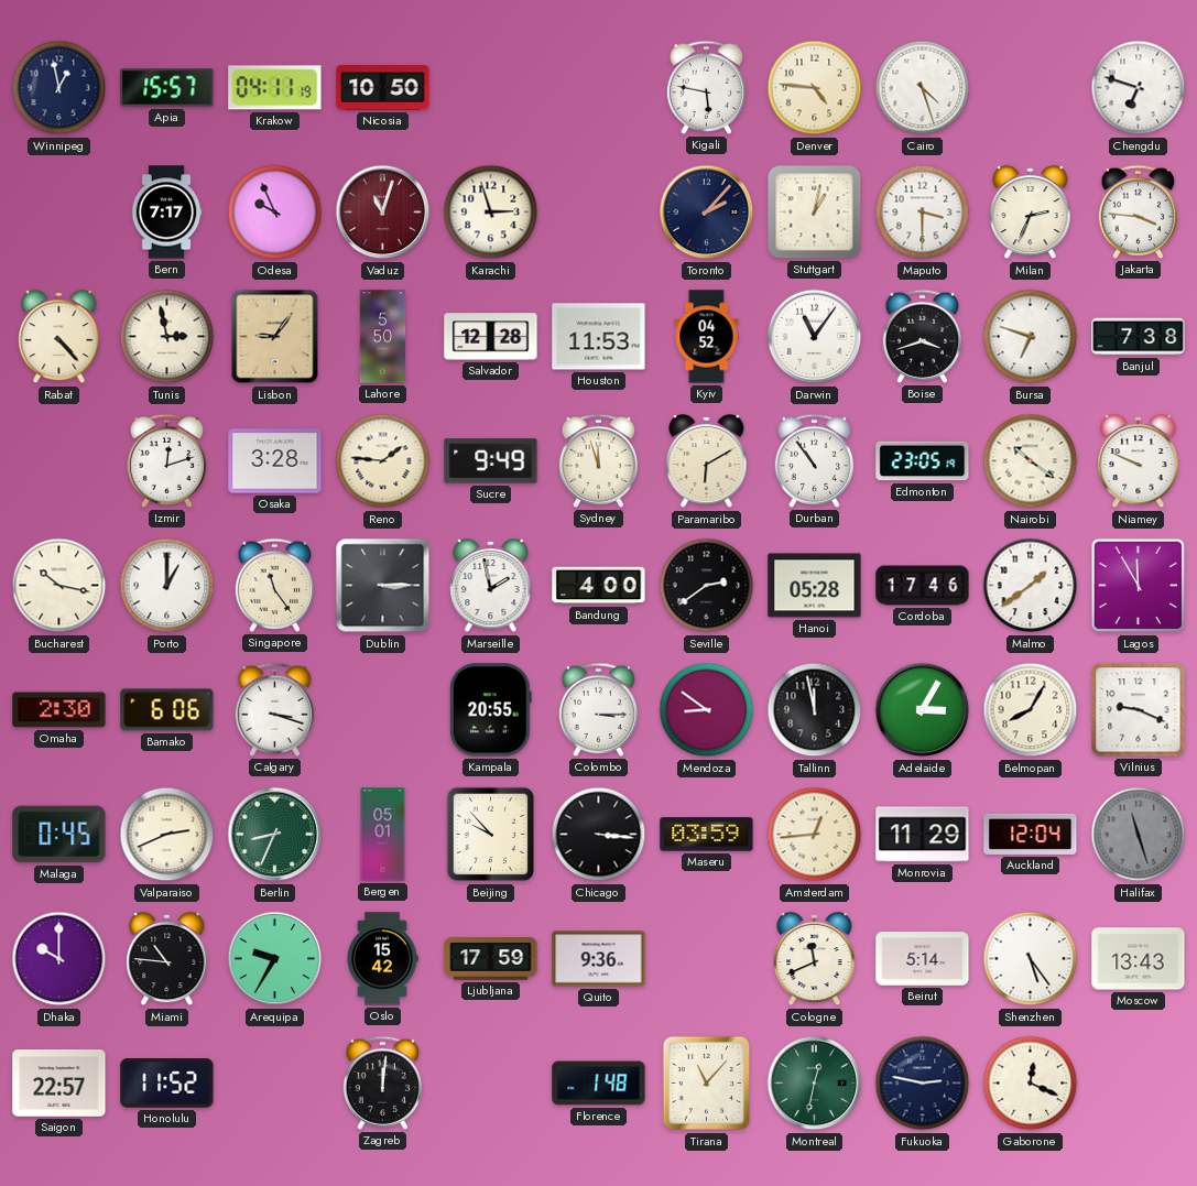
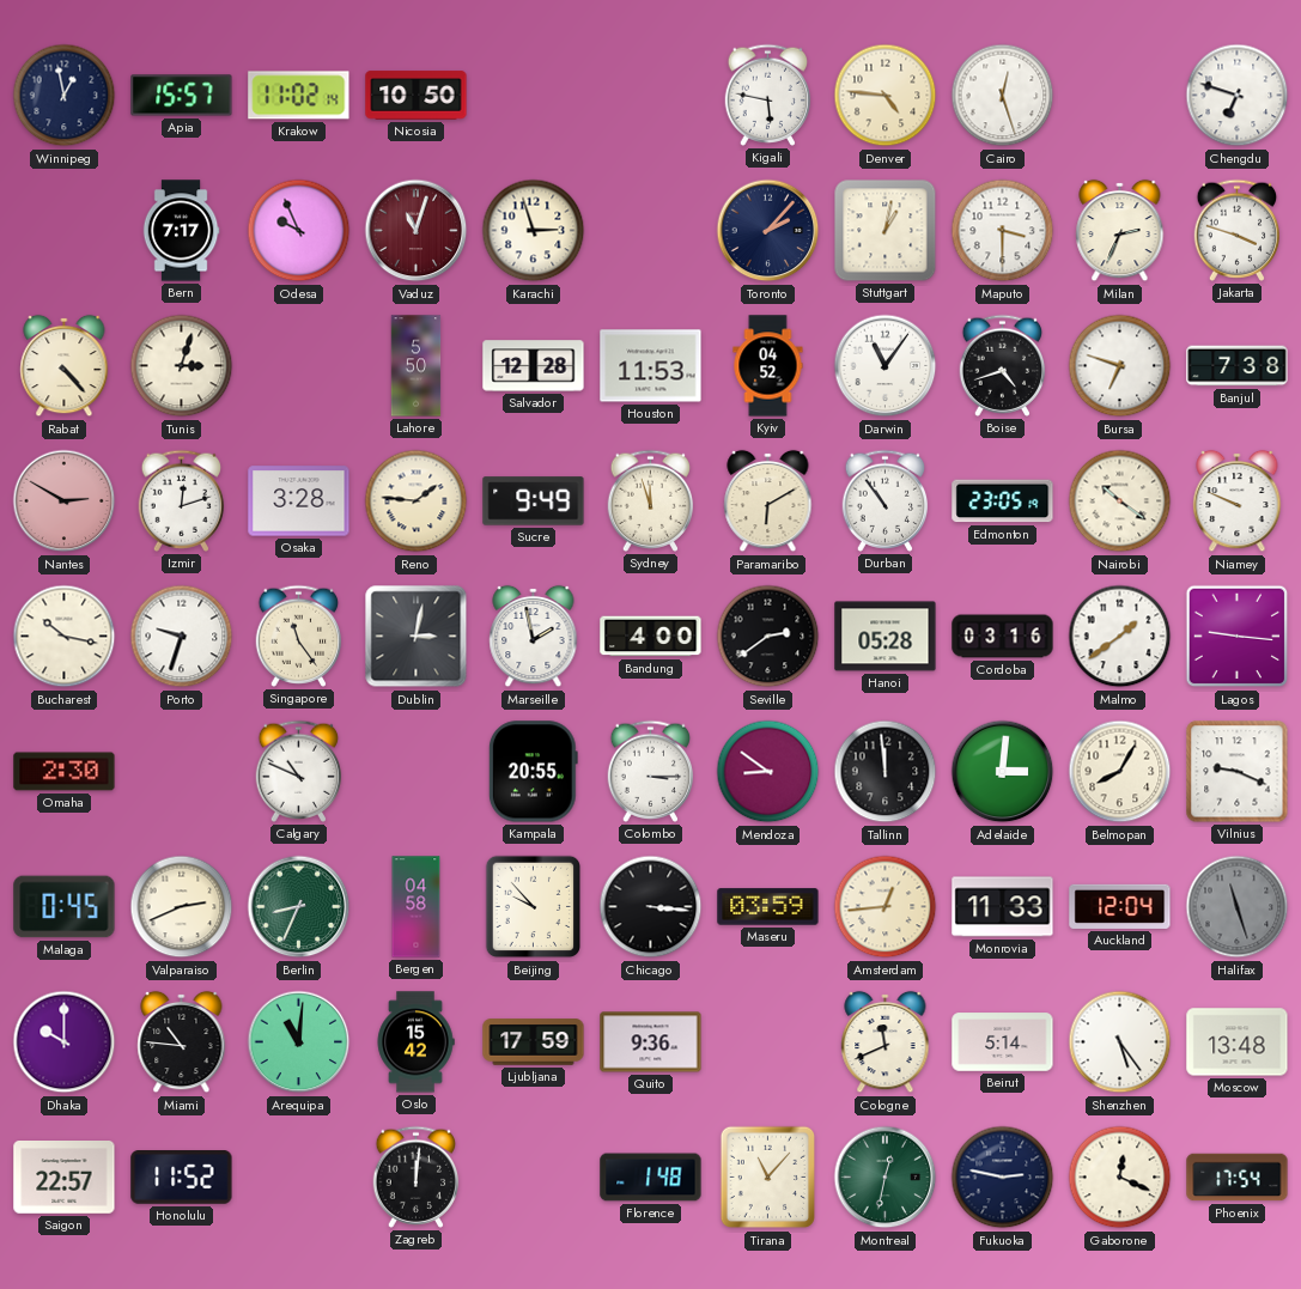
Krakow: 04:11 -> 11:02 (299, 96)
Cairo: 4:27 -> 12:27 (1003, 96)
Jakarta: 3:46 -> 3:48 (1238, 230)
Tunis: 2:58 -> 3:03 (182, 366)
Lisbon: 9:06 -> none (275, 337)
Boise: 3:42 -> 4:42 (1003, 365)
Nantes: none -> 2:50 (65, 501)
Porto: 1:00 -> 9:33 (182, 637)
Dublin: 3:15 -> 3:02 (417, 637)
Cordoba: 17:46 -> 03:16 (1003, 637)
Lagos: 11:55 -> 9:16 (1238, 637)
Bamako: 6:06 -> none (167, 710)
Calgary: 3:18 -> 10:49 (299, 771)
Tallinn: 11:58 -> 11:59 (886, 772)
Adelaide: 3:05 -> 3:01 (1003, 772)
Bergen: 05:01 -> 04:58 (417, 907)
Monrovia: 11:29 -> 11:33 (1003, 907)
Arequipa: 9:35 -> 11:01 (299, 1042)
Moscow: 13:43 -> 13:48 (1238, 1042)
Phoenix: none -> 17:54 (1238, 1178)
